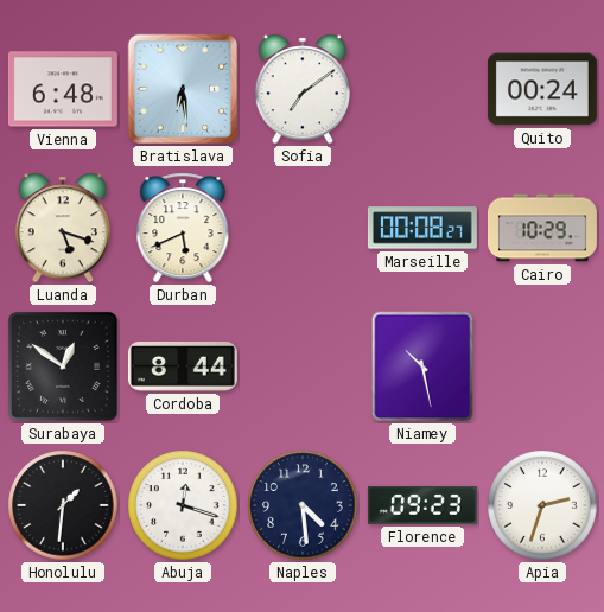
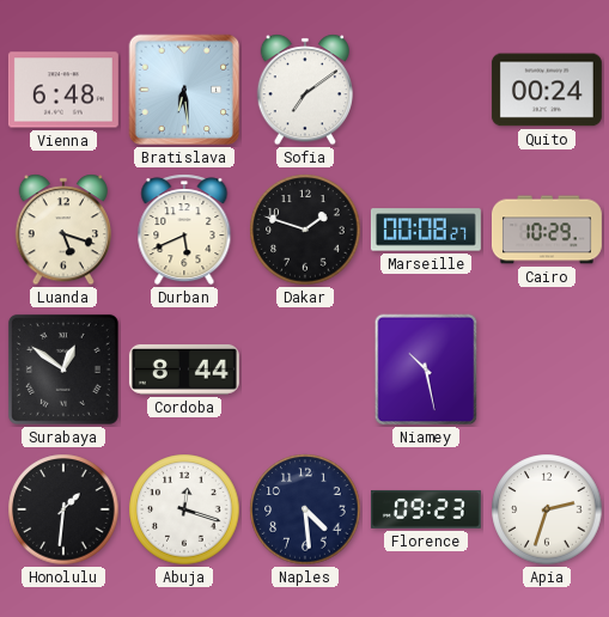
Dakar: none -> 1:48 (305, 230)
